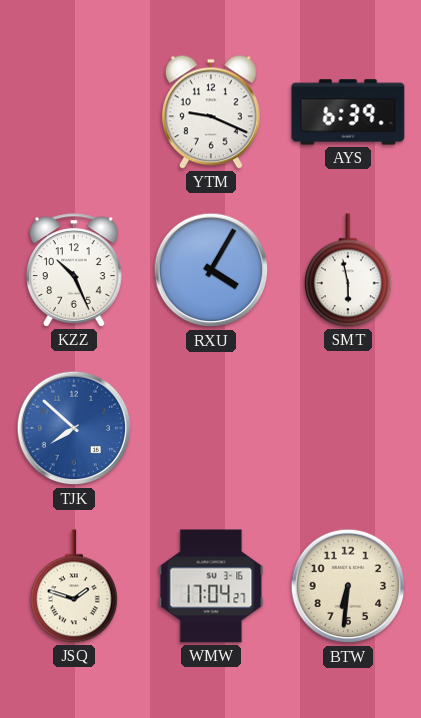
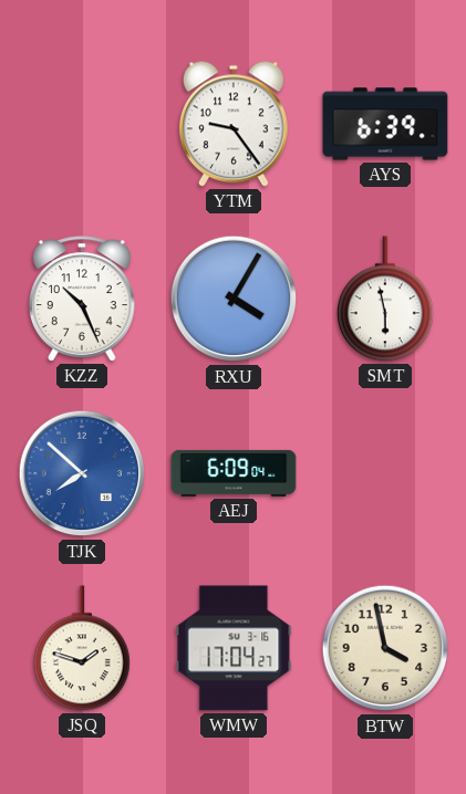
YTM: 9:19 -> 9:24 (234, 124)
AEJ: none -> 6:09 (234, 473)
BTW: 6:31 -> 3:58 (385, 648)
